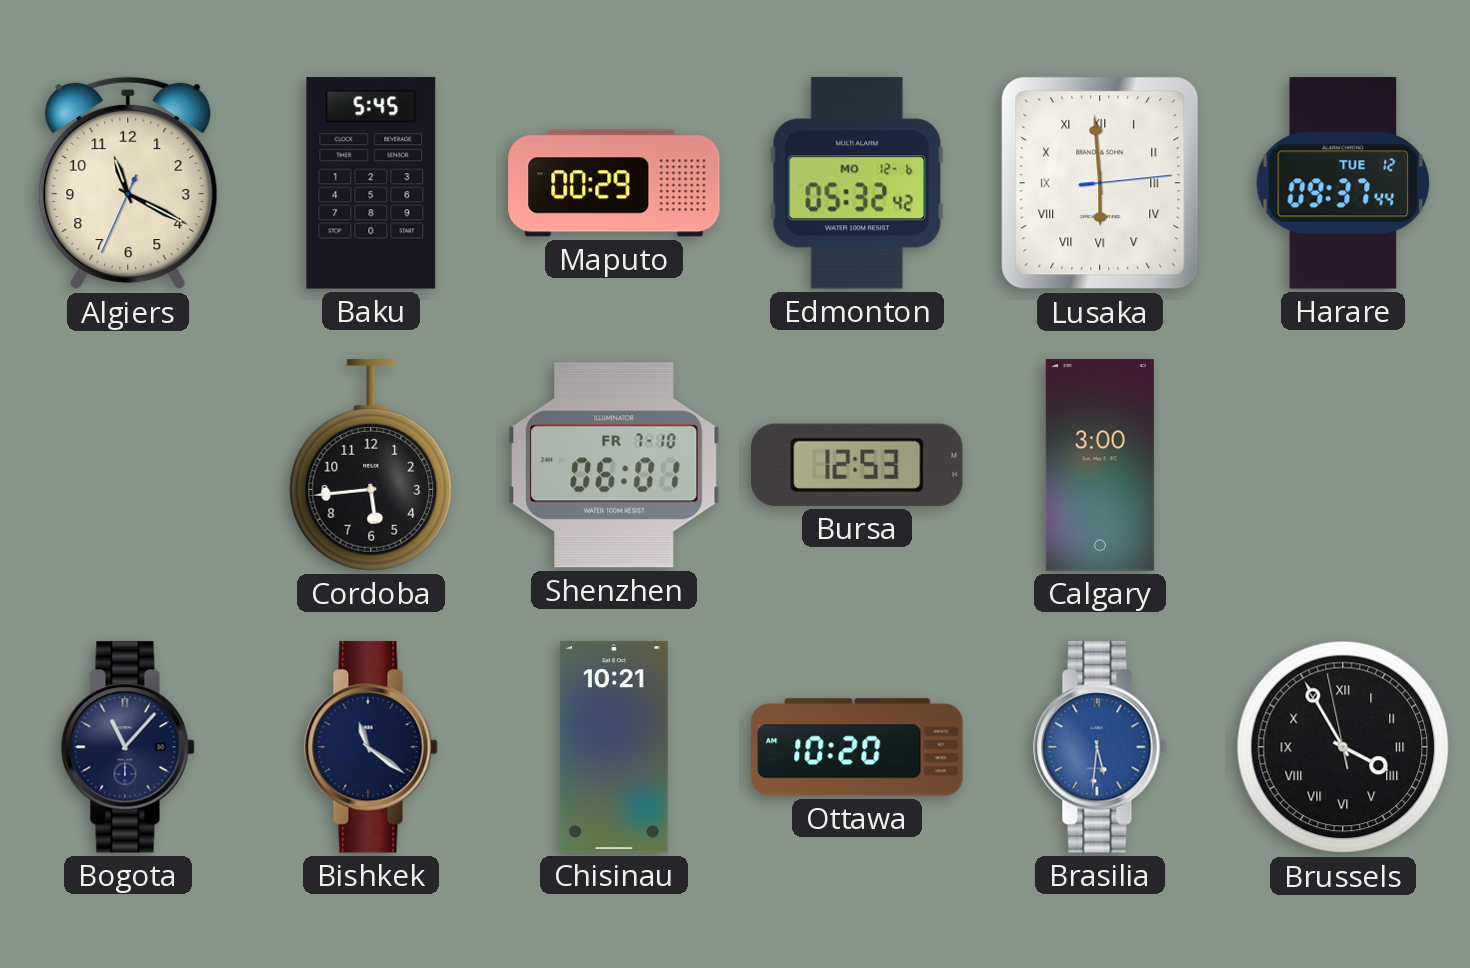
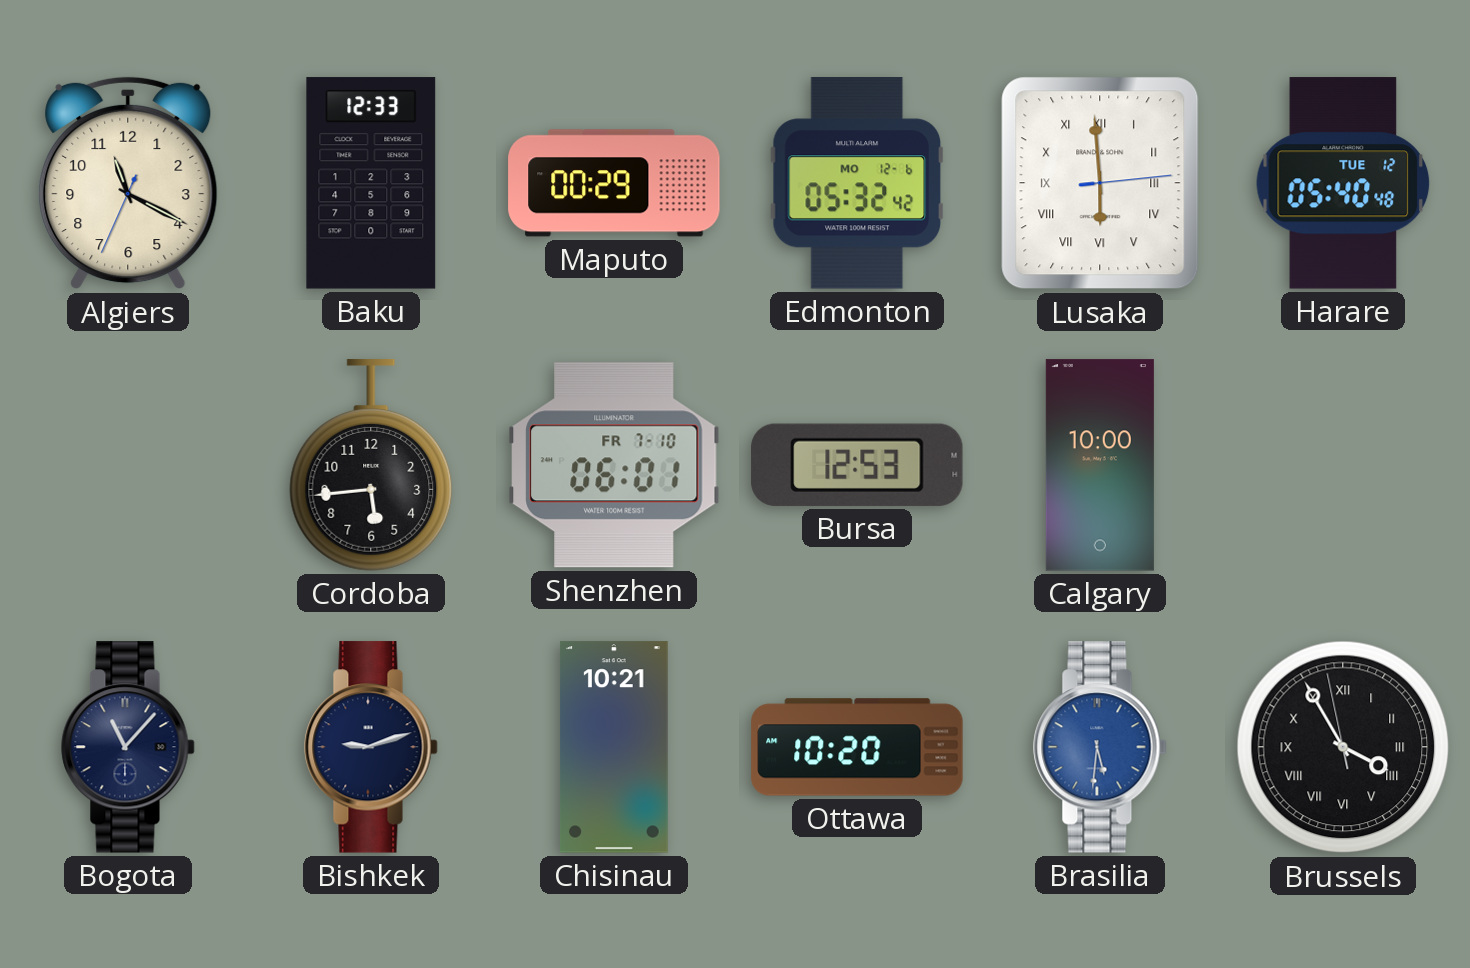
Baku: 5:45 -> 12:33 (371, 183)
Harare: 09:37 -> 05:40 (1343, 183)
Calgary: 3:00 -> 10:00 (1100, 465)
Bishkek: 11:21 -> 9:12 (371, 747)
